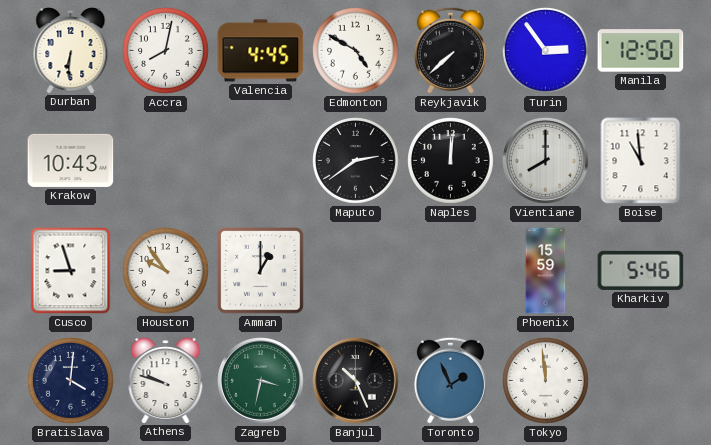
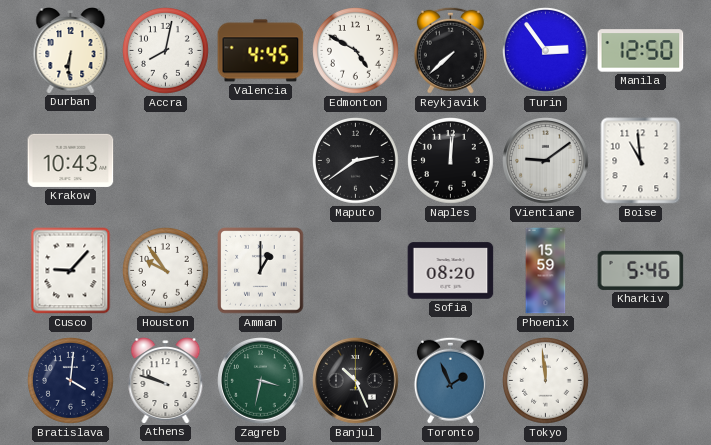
Vientiane: 8:00 -> 9:09 (546, 161)
Cusco: 8:57 -> 9:07 (71, 271)
Sofia: none -> 08:20 (451, 271)
